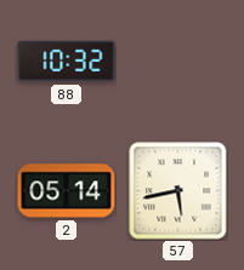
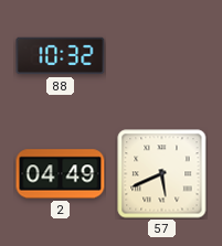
2: 05:14 -> 04:49 (61, 174)
57: 5:43 -> 5:41 (162, 174)
